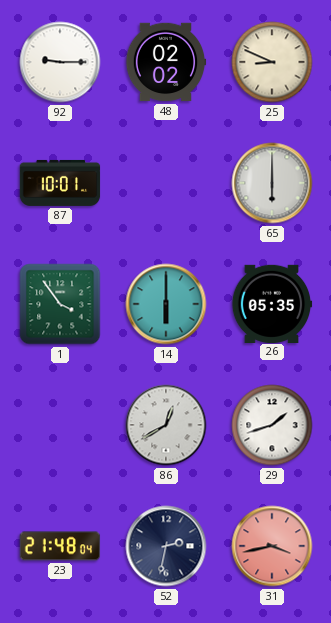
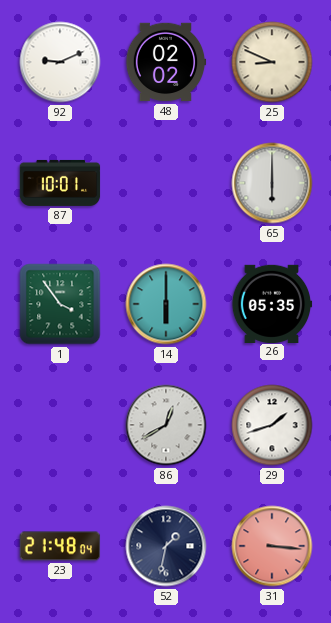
92: 9:15 -> 9:11 (60, 62)
52: 2:32 -> 1:32 (166, 546)
31: 3:43 -> 3:16 (272, 546)
